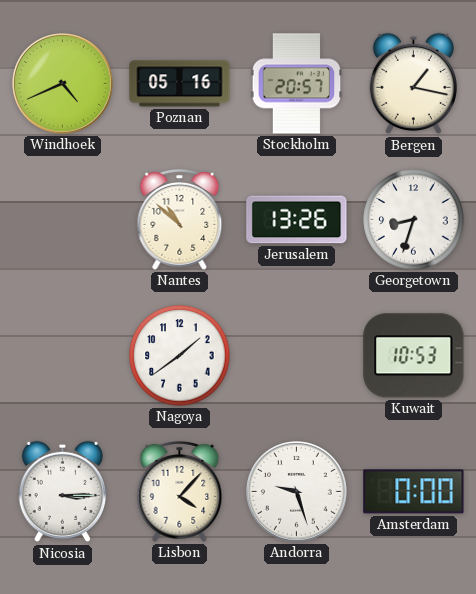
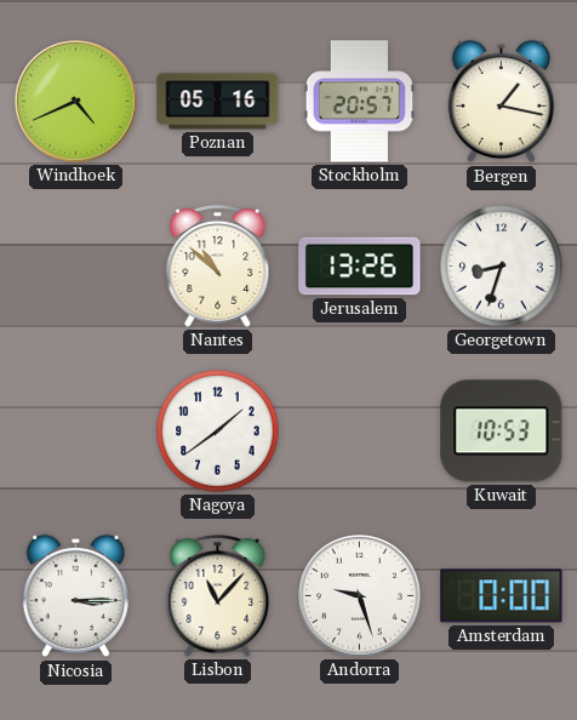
Lisbon: 4:07 -> 11:07 (218, 596)
